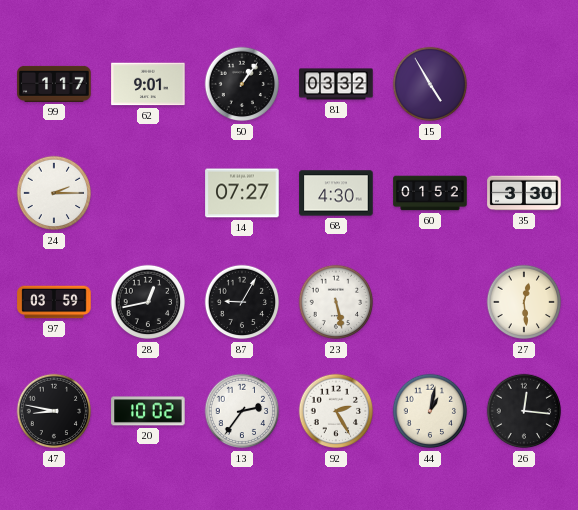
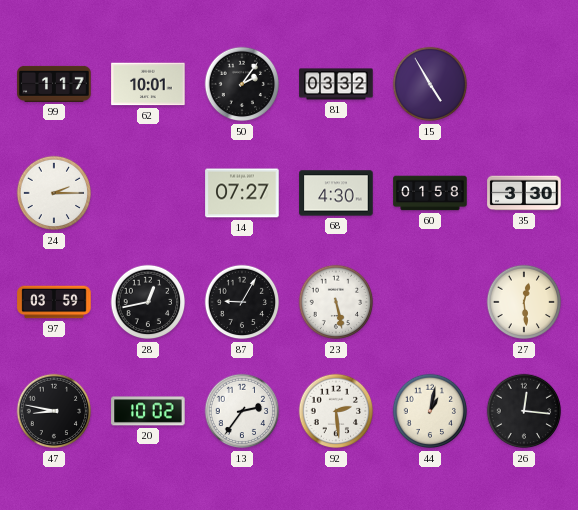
62: 9:01 -> 10:01 (148, 84)
50: 1:06 -> 2:06 (242, 84)
60: 01:52 -> 01:58 (430, 193)
92: 2:25 -> 2:29 (336, 411)
